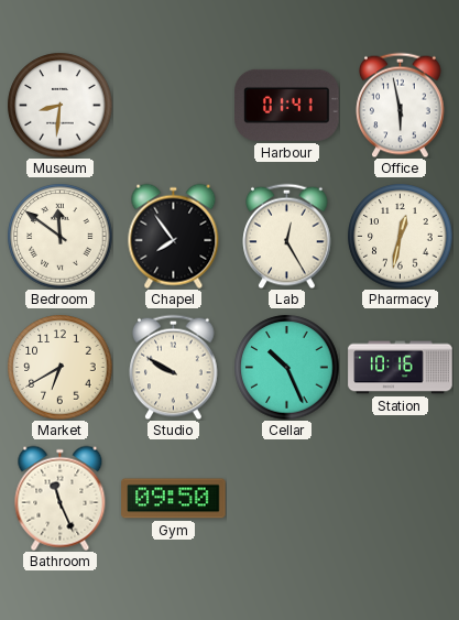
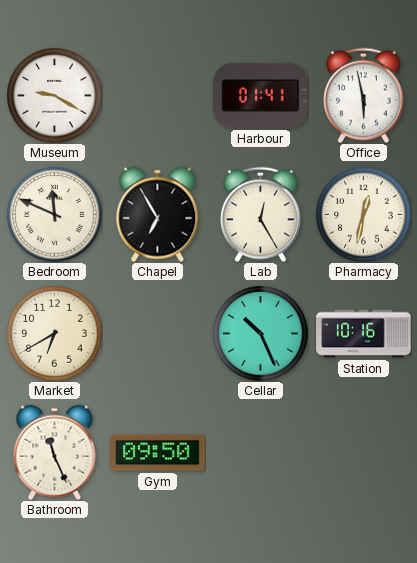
Museum: 8:31 -> 9:20 (54, 95)
Bedroom: 11:51 -> 11:49 (54, 214)
Chapel: 7:54 -> 6:55 (158, 214)
Studio: 9:50 -> none (174, 367)
